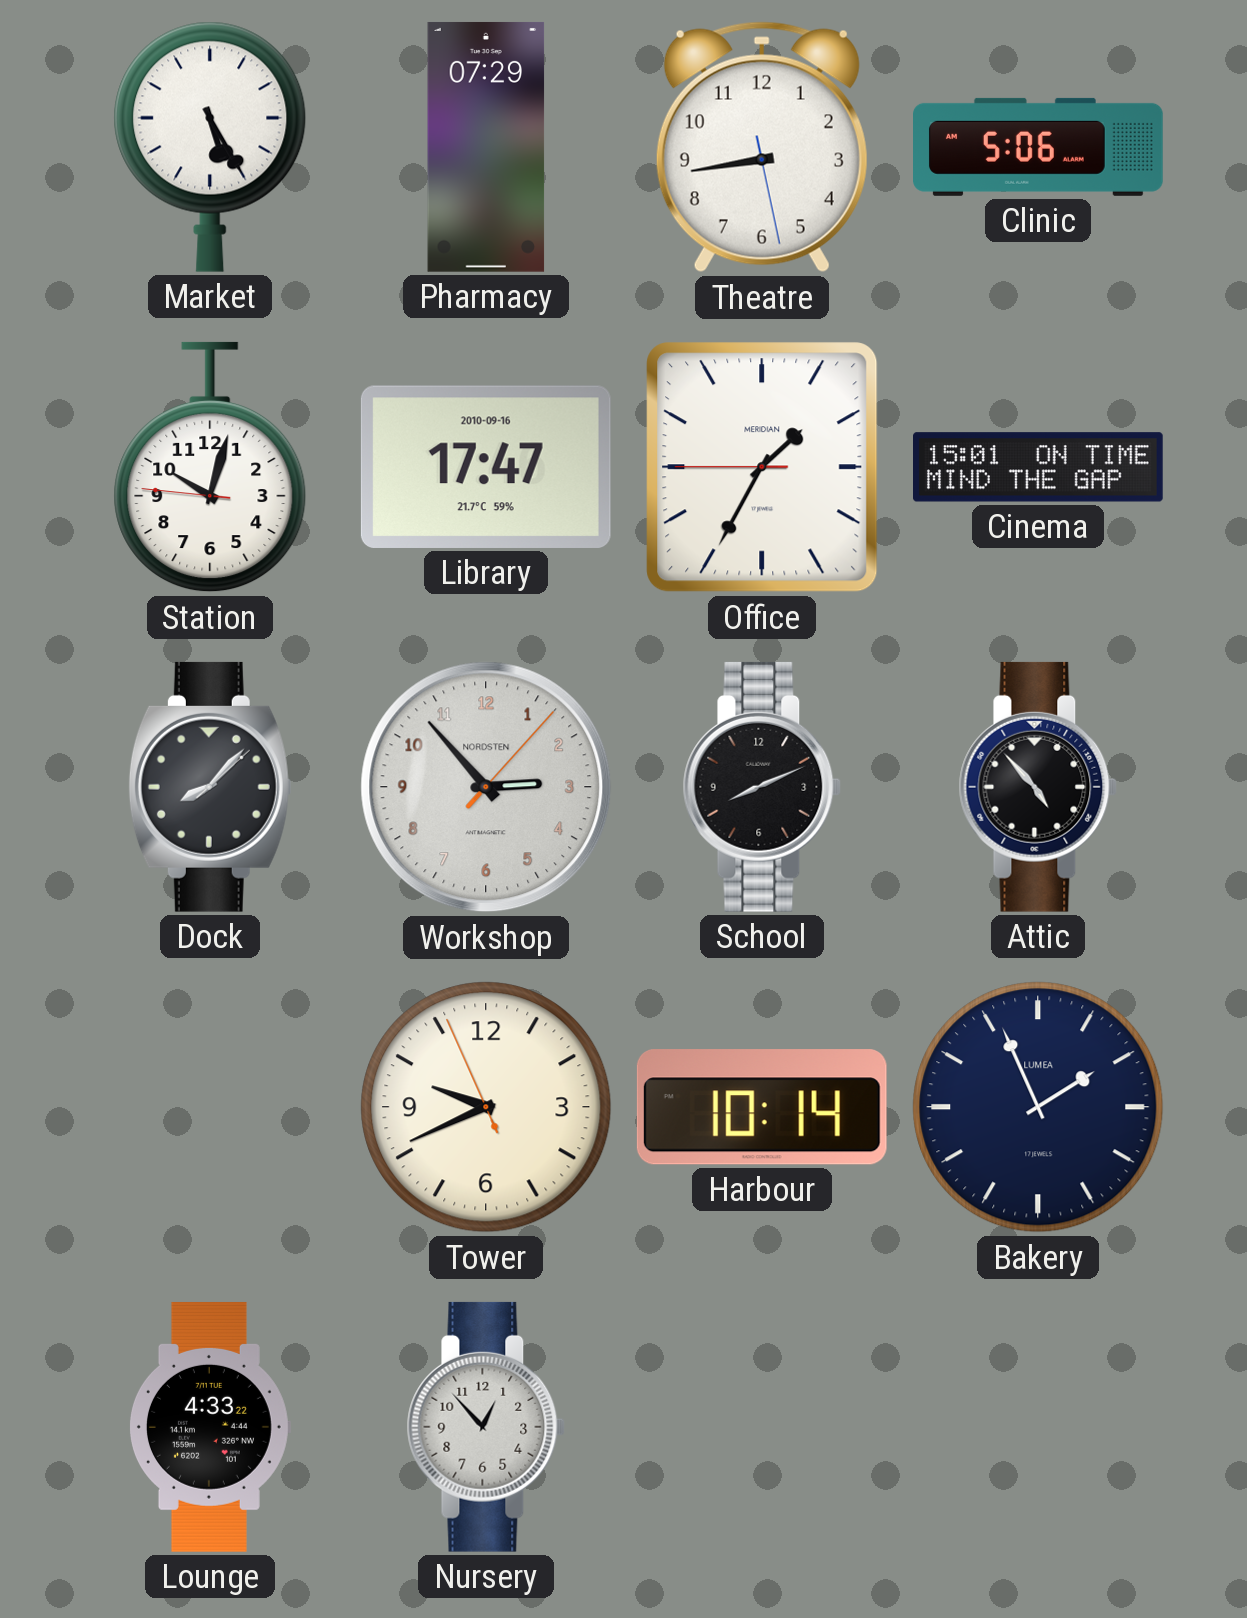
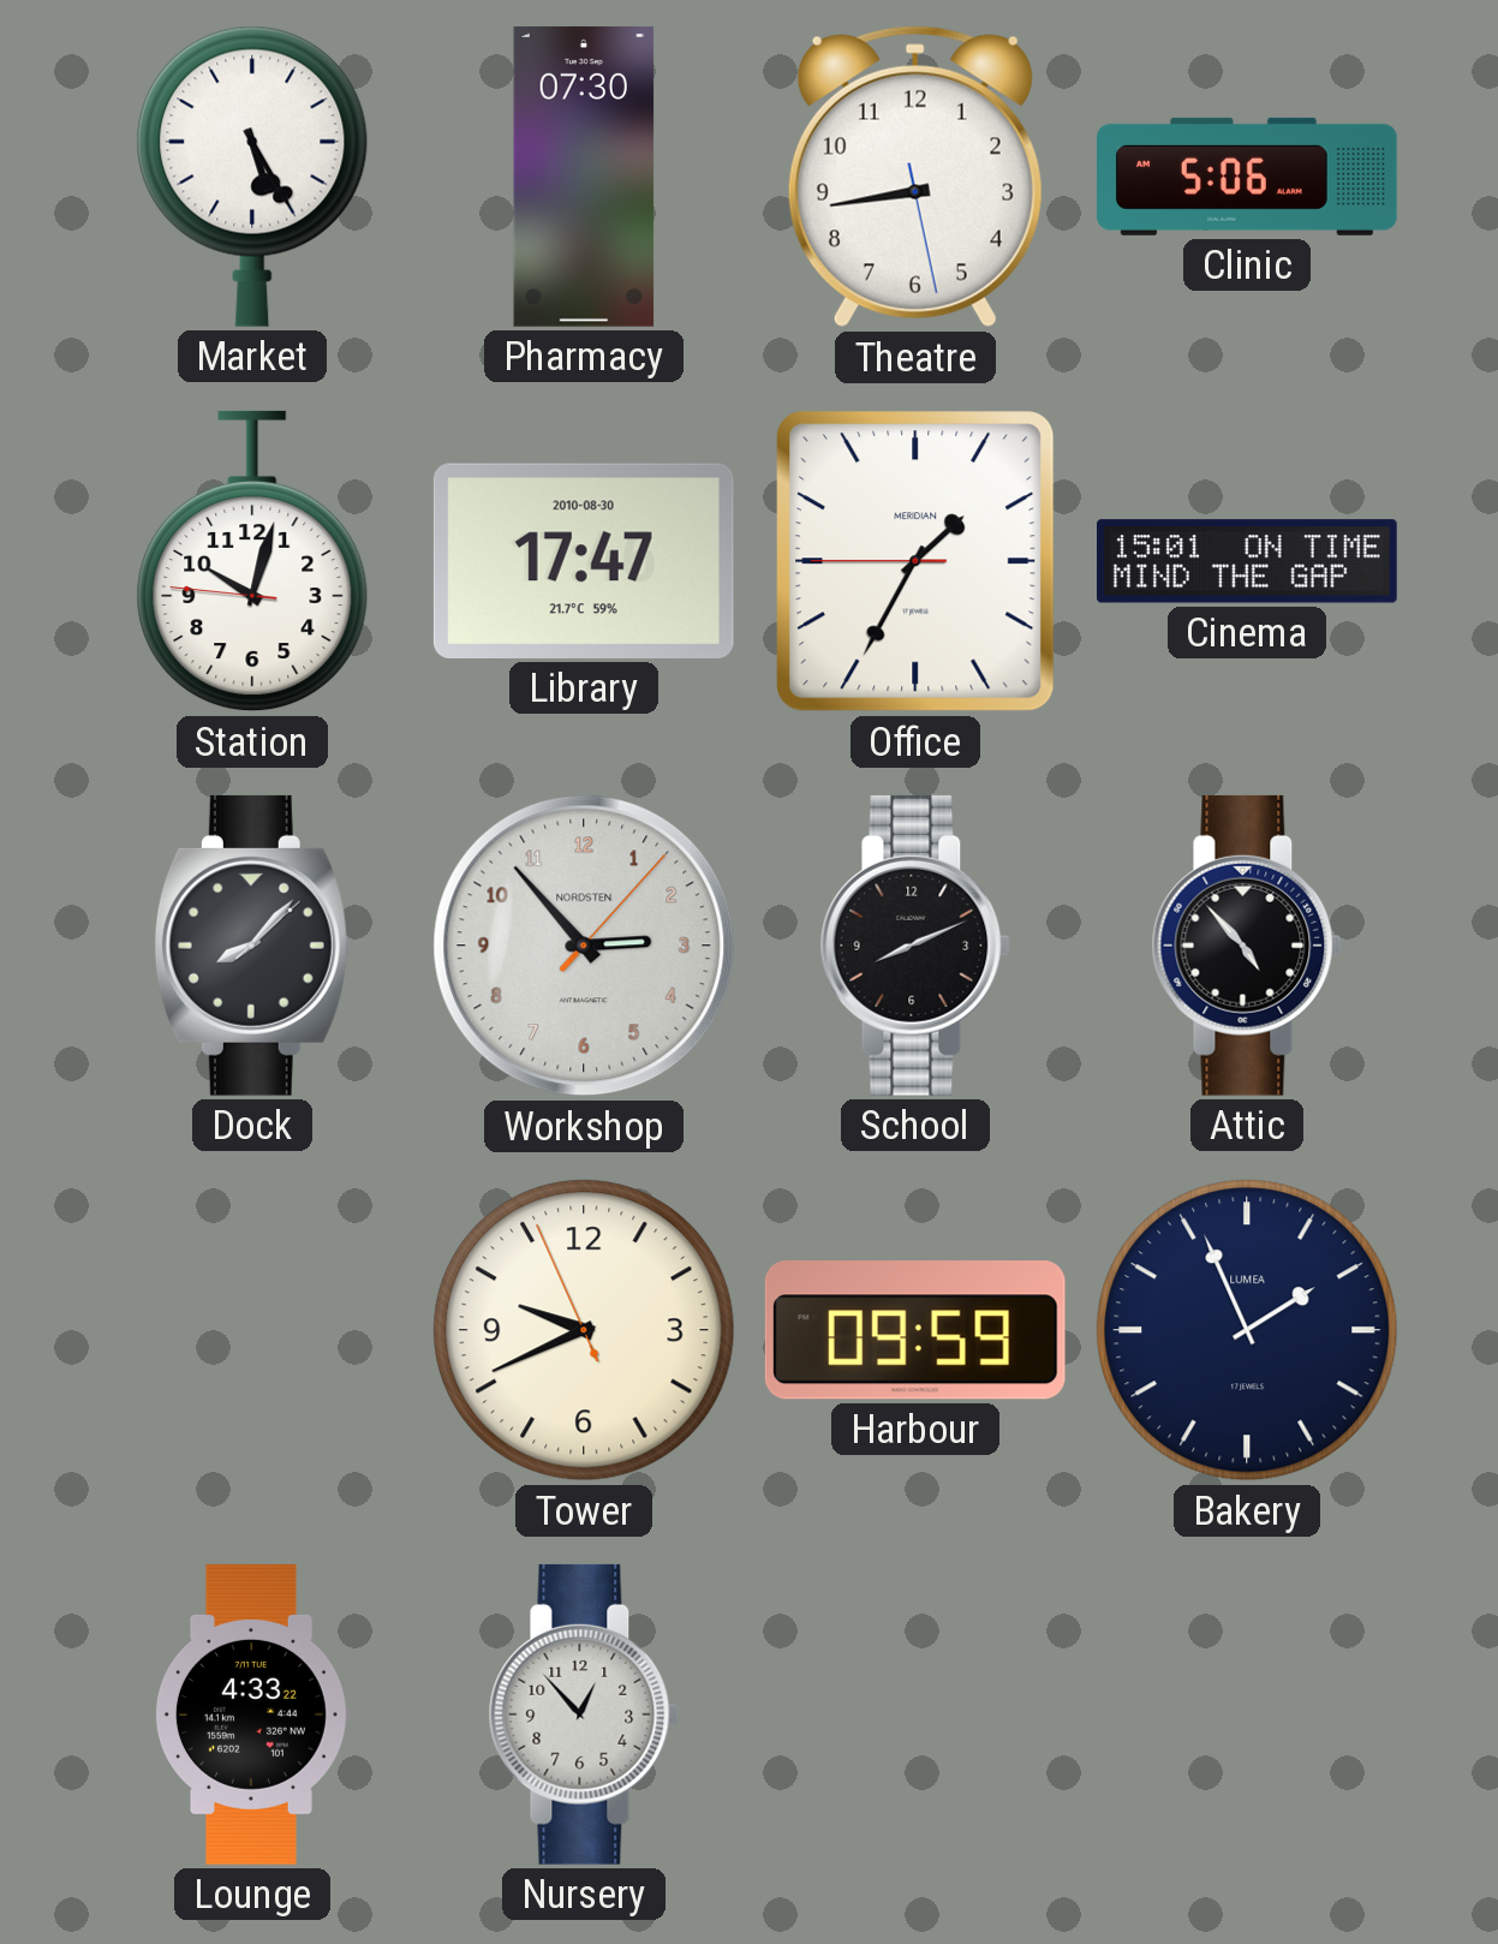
Pharmacy: 07:29 -> 07:30 (584, 177)
Library date: 2010-09-16 -> 2010-08-30 (584, 561)
Harbour: 10:14 -> 09:59 (915, 1330)
